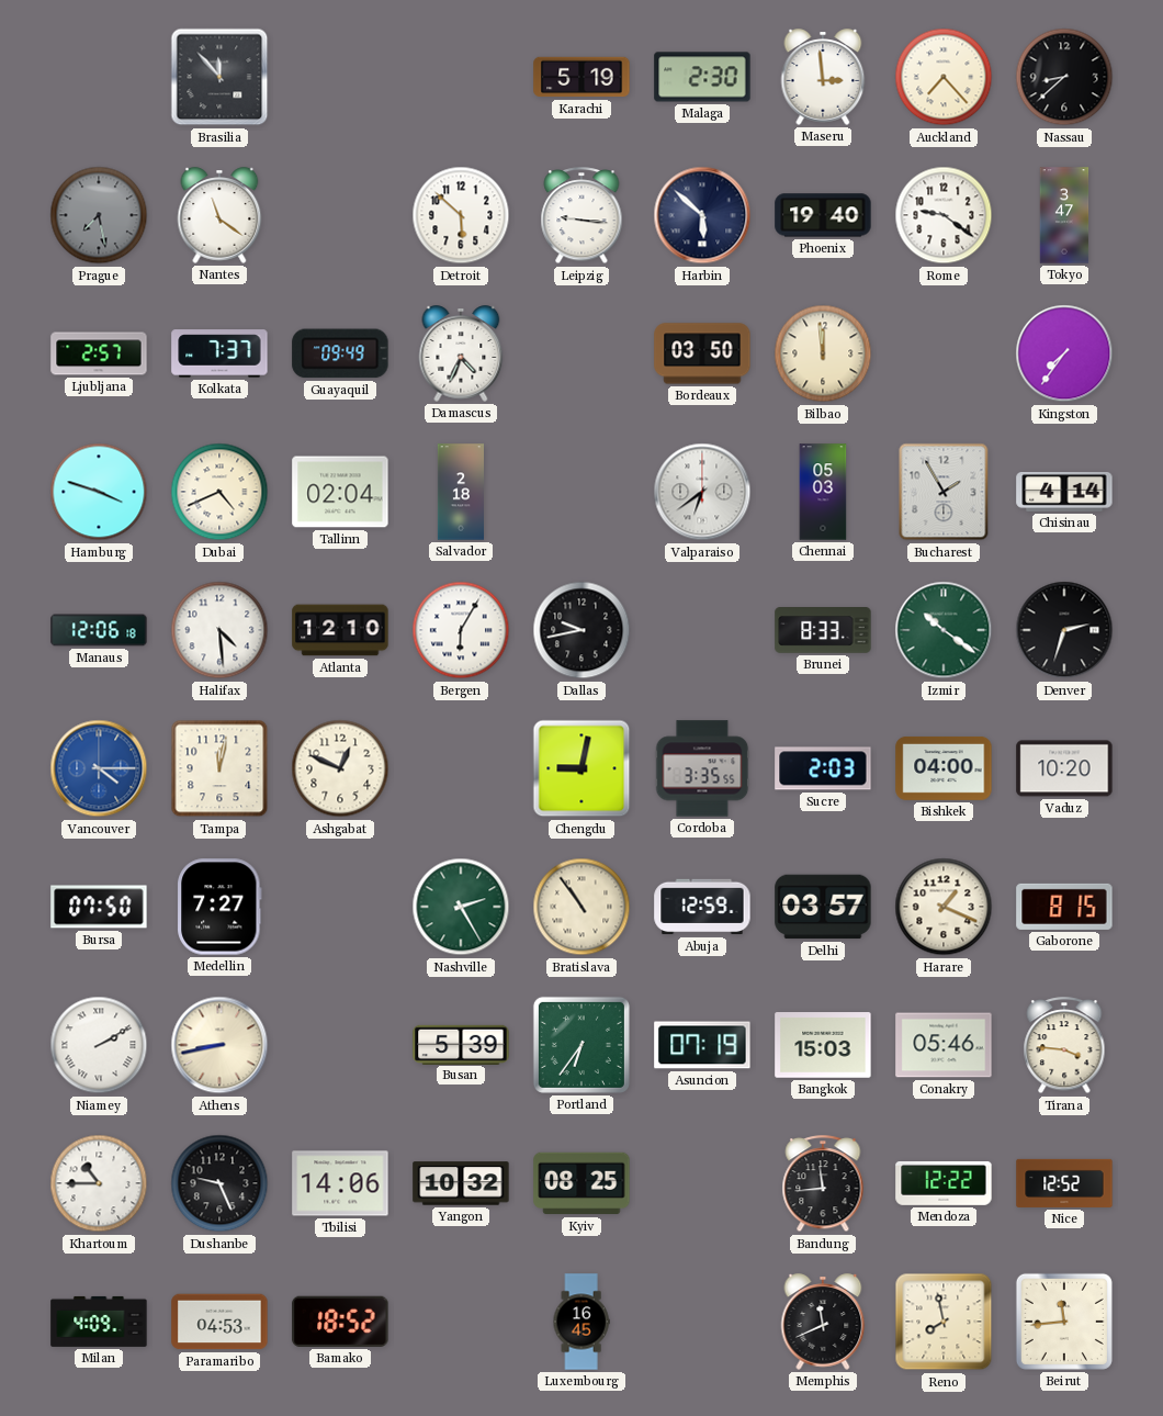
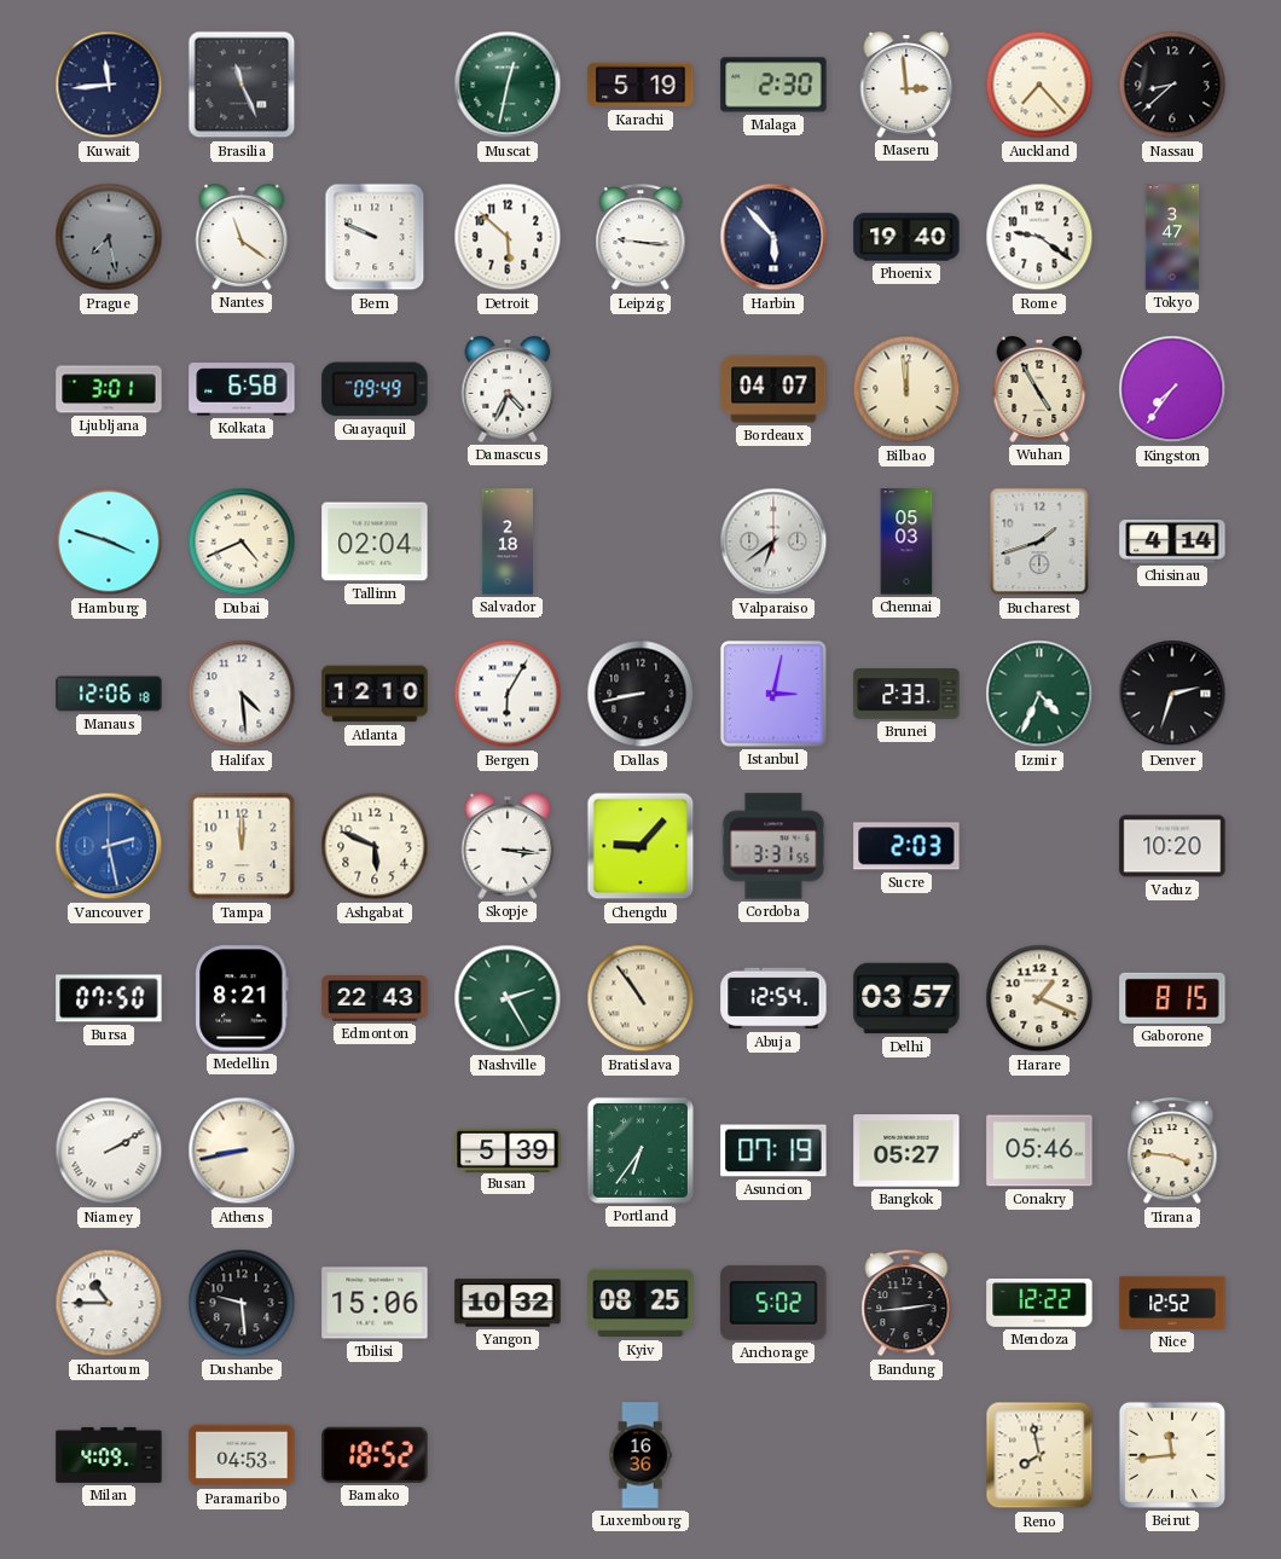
Kuwait: none -> 11:44 (109, 85)
Brasilia: 11:53 -> 11:26 (242, 85)
Muscat: none -> 12:32 (508, 85)
Bern: none -> 9:49 (375, 237)
Harbin: 5:52 -> 5:53 (773, 237)
Ljubljana: 2:57 -> 3:01 (109, 389)
Kolkata: 7:37 -> 6:58 (242, 389)
Bordeaux: 03:50 -> 04:07 (773, 389)
Wuhan: none -> 4:55 (1039, 389)
Bucharest: 1:55 -> 1:42 (1039, 541)
Dallas: 9:43 -> 8:43 (640, 694)
Istanbul: none -> 3:02 (773, 694)
Brunei: 8:33 -> 2:33 (906, 695)
Izmir: 10:21 -> 4:34 (1039, 694)
Vancouver: 4:15 -> 2:28 (109, 846)
Tampa: 12:02 -> 12:00 (242, 846)
Ashgabat: 12:49 -> 5:49 (375, 846)
Skopje: none -> 3:16 (508, 846)
Chengdu: 9:02 -> 9:07 (640, 846)
Cordoba: 3:35 -> 3:31 (773, 846)
Bishkek: 04:00 -> none (944, 768)
Medellin: 7:27 -> 8:21 (242, 998)
Edmonton: none -> 22:43 (375, 999)
Abuja: 12:59 -> 12:54 (773, 998)
Bangkok: 15:03 -> 05:27 (906, 1151)
Dushanbe: 9:26 -> 9:29 (242, 1303)
Tbilisi: 14:06 -> 15:06 (375, 1303)
Anchorage: none -> 5:02 (773, 1303)
Bandung: 11:44 -> 2:44 (906, 1304)
Luxembourg: 16:45 -> 16:36 (640, 1455)
Memphis: 11:41 -> none (823, 1322)
